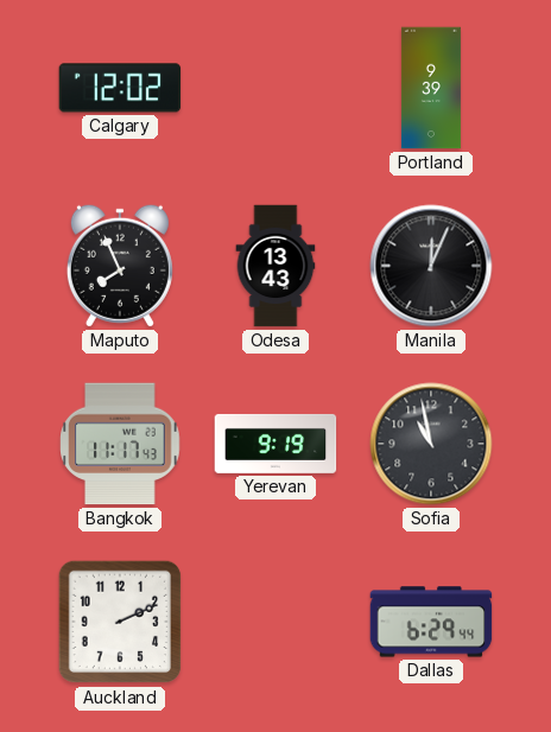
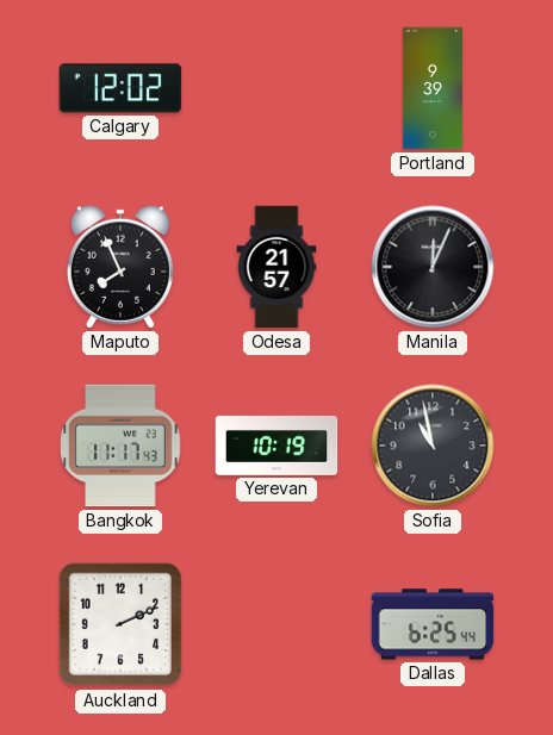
Odesa: 13:43 -> 21:57 (276, 267)
Yerevan: 9:19 -> 10:19 (276, 446)
Dallas: 6:29 -> 6:25 (433, 624)
